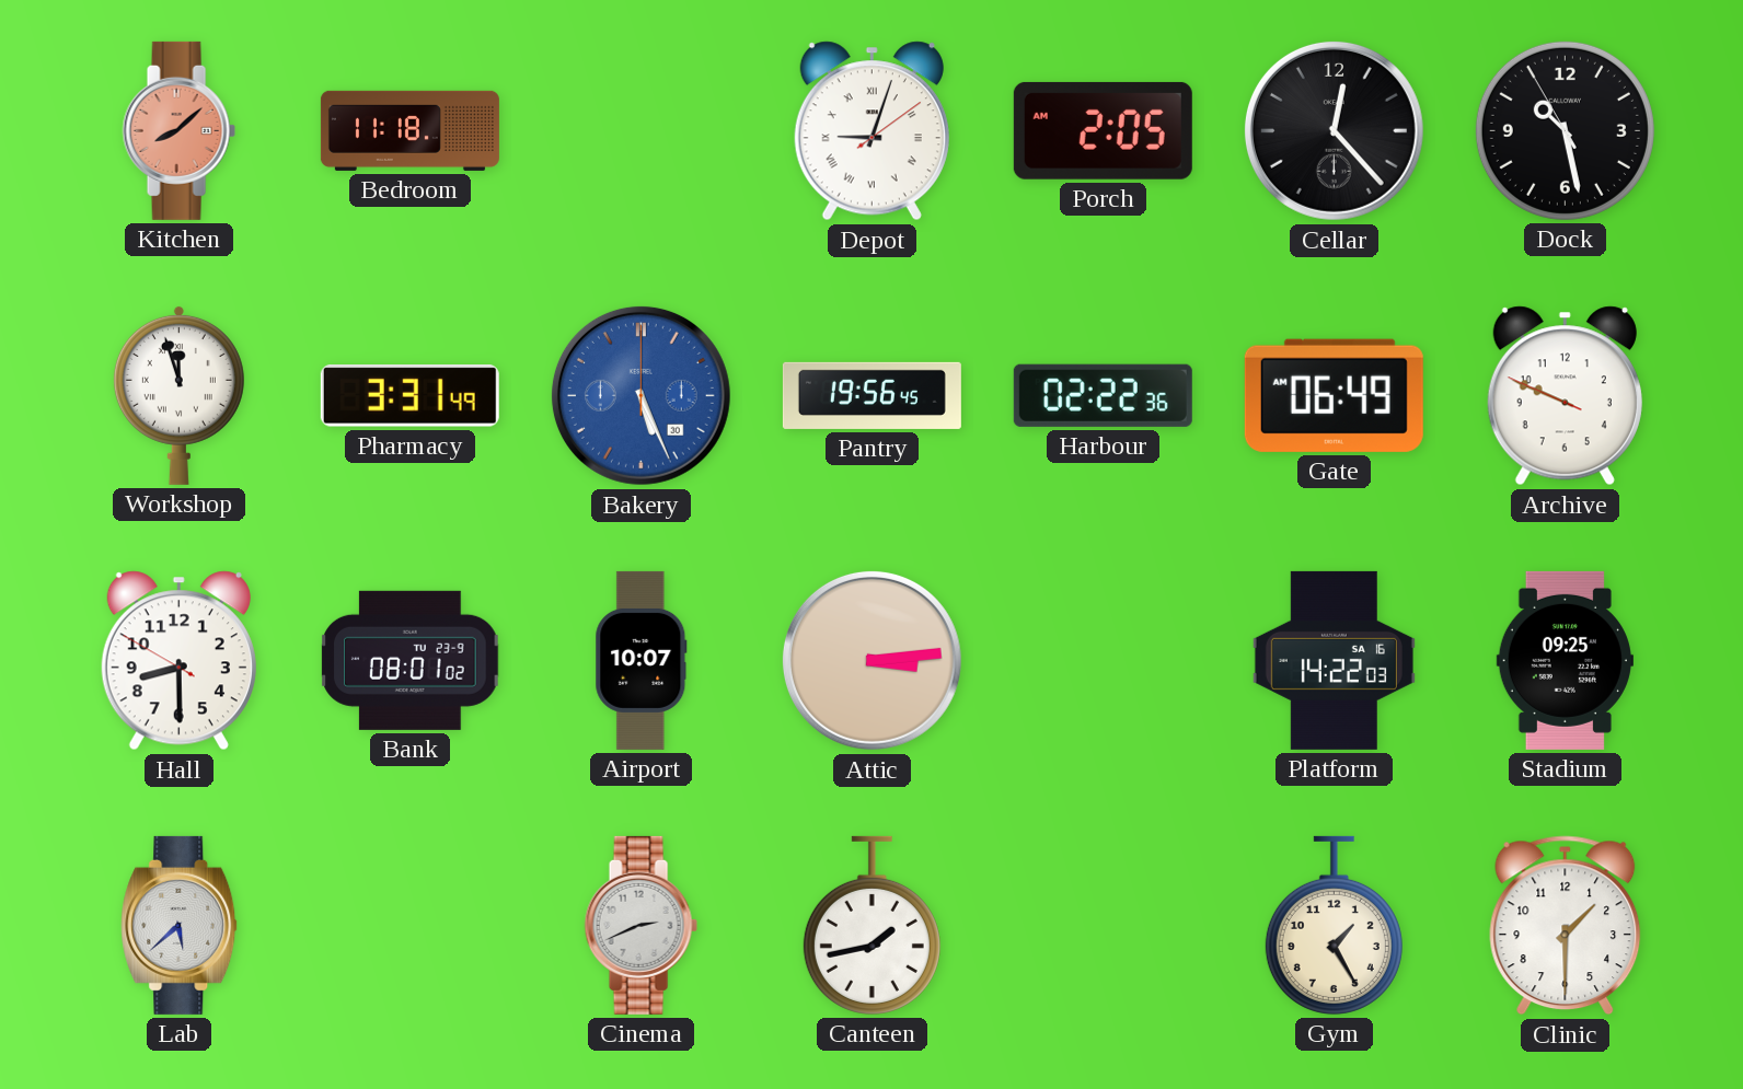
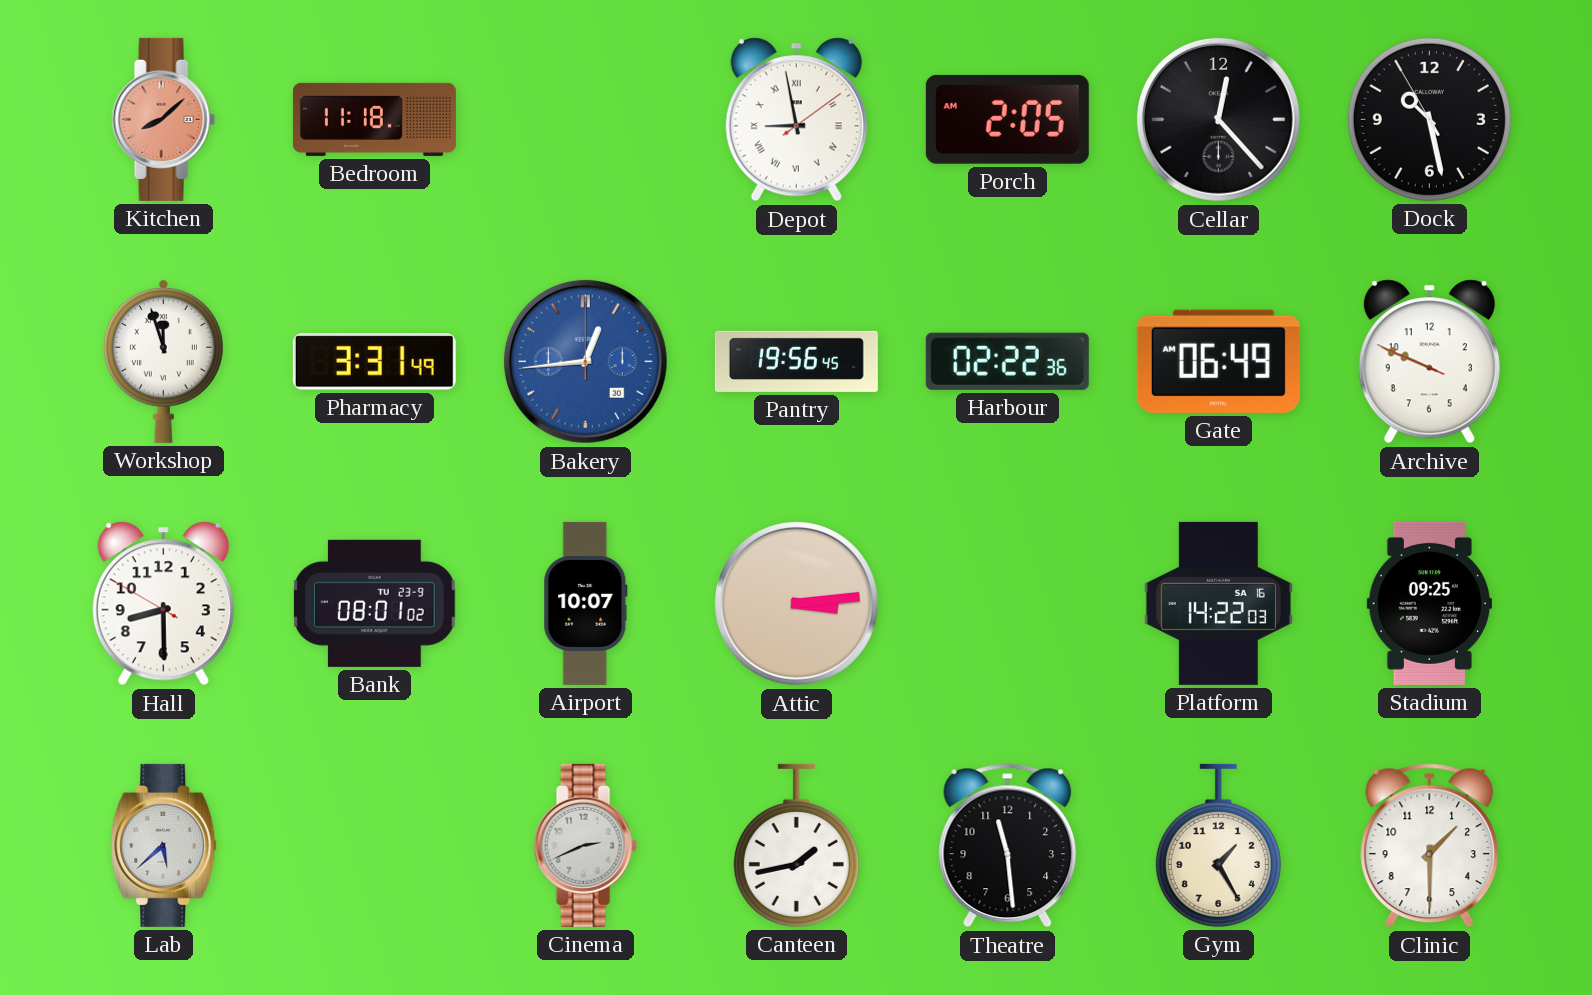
Depot: 9:03 -> 8:58 (796, 120)
Bakery: 5:26 -> 12:44 (585, 361)
Theatre: none -> 11:29 (1008, 846)
